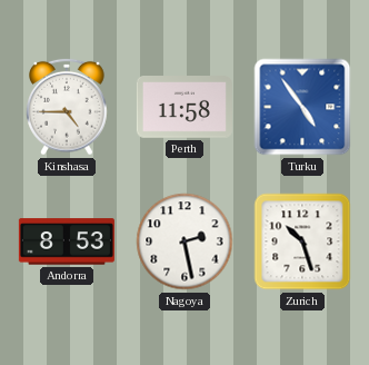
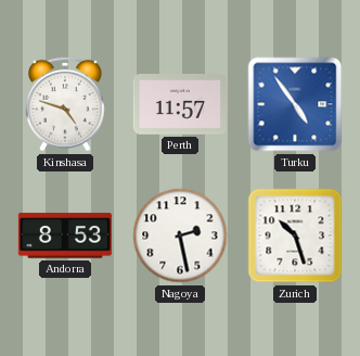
Kinshasa: 4:45 -> 4:48 (65, 104)
Perth: 11:58 -> 11:57 (180, 105)
